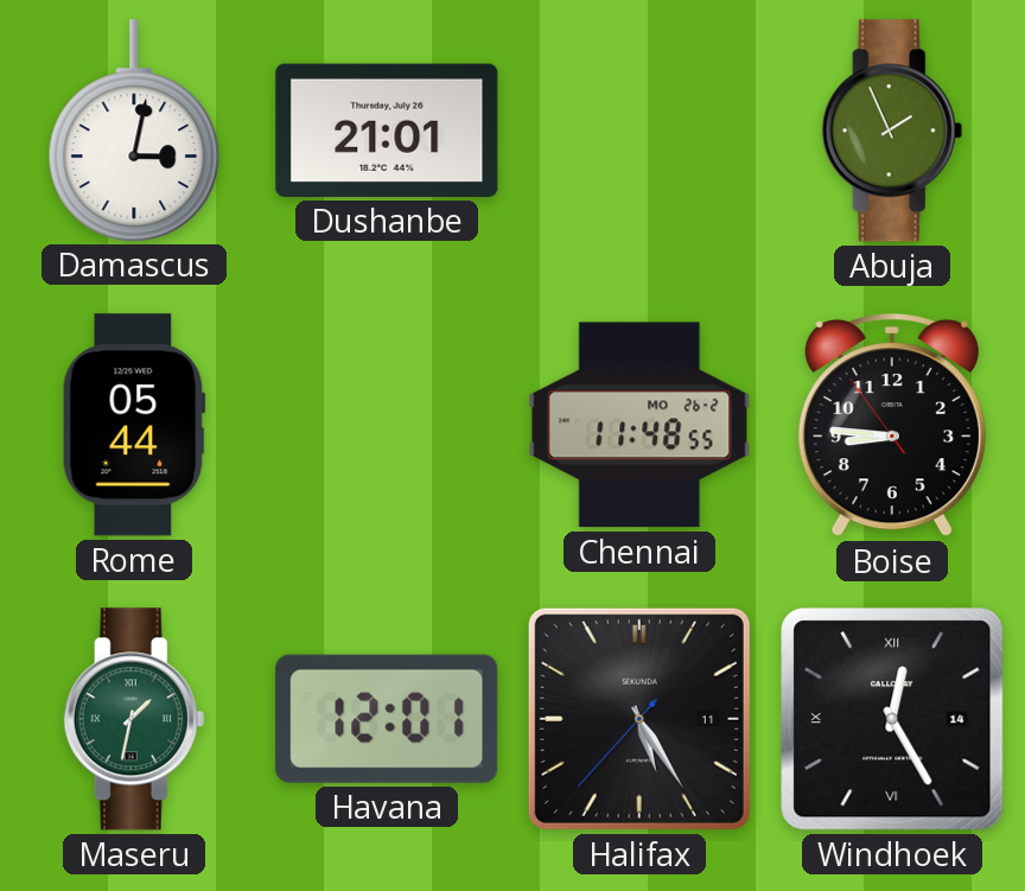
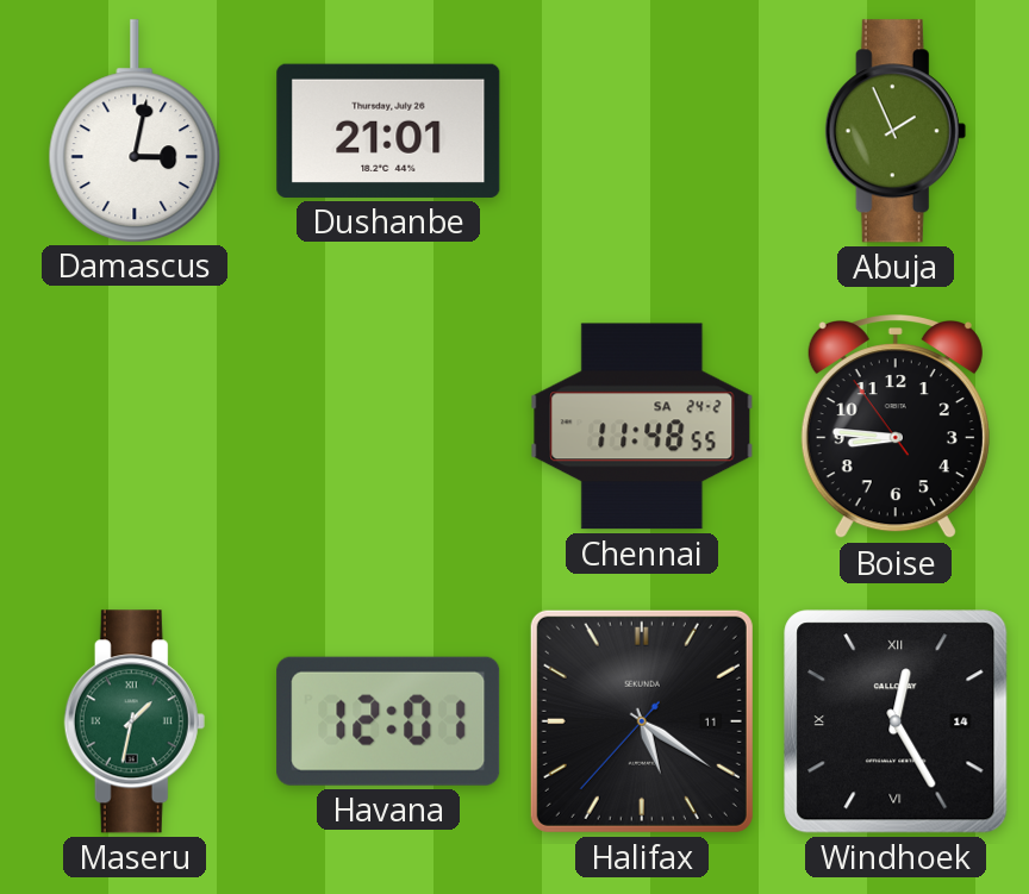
Rome: 05:44 -> none (134, 425)
Chennai date: MO 26-2 -> SA 24-2 (642, 426)
Halifax: 5:24 -> 5:20 (642, 721)
